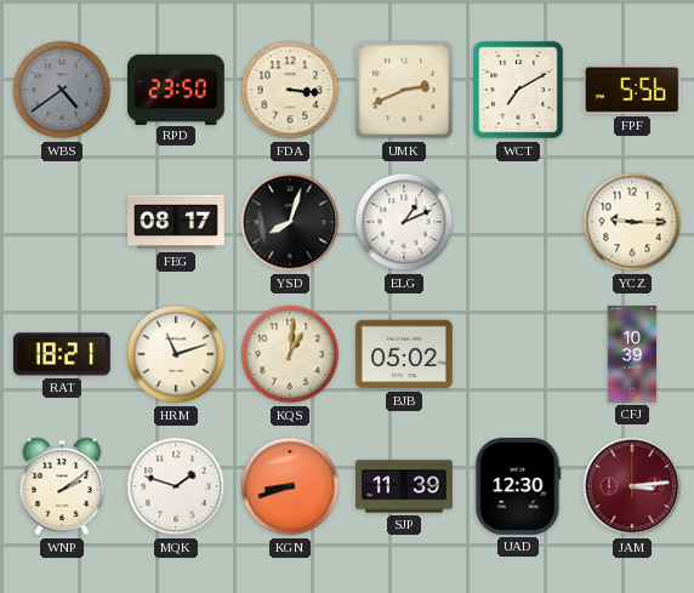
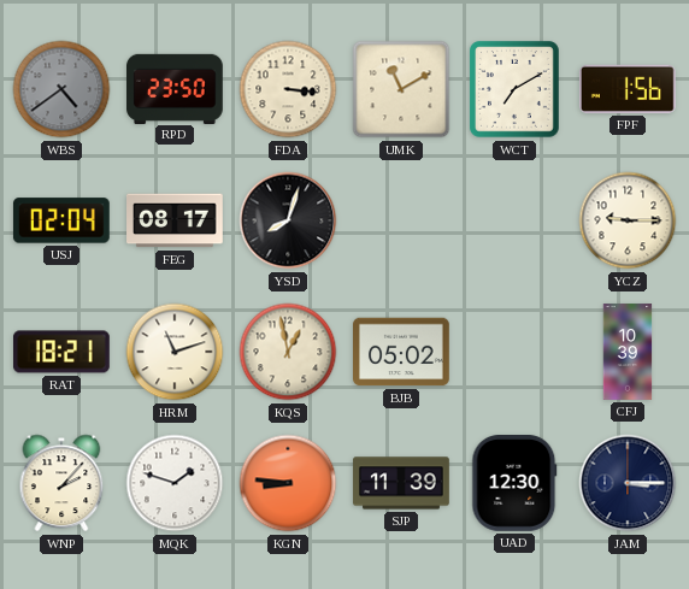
UMK: 2:41 -> 11:10 (401, 89)
FPF: 5:56 -> 1:56 (628, 89)
USJ: none -> 02:04 (61, 220)
ELG: 1:11 -> none (404, 222)
KQS: 1:01 -> 12:58 (288, 352)
WNP: 2:09 -> 2:07 (61, 483)
KGN: 8:42 -> 8:46 (288, 483)
JAM: 3:14 -> 3:15 (628, 483)
JAM dial: burgundy -> navy (628, 483)
